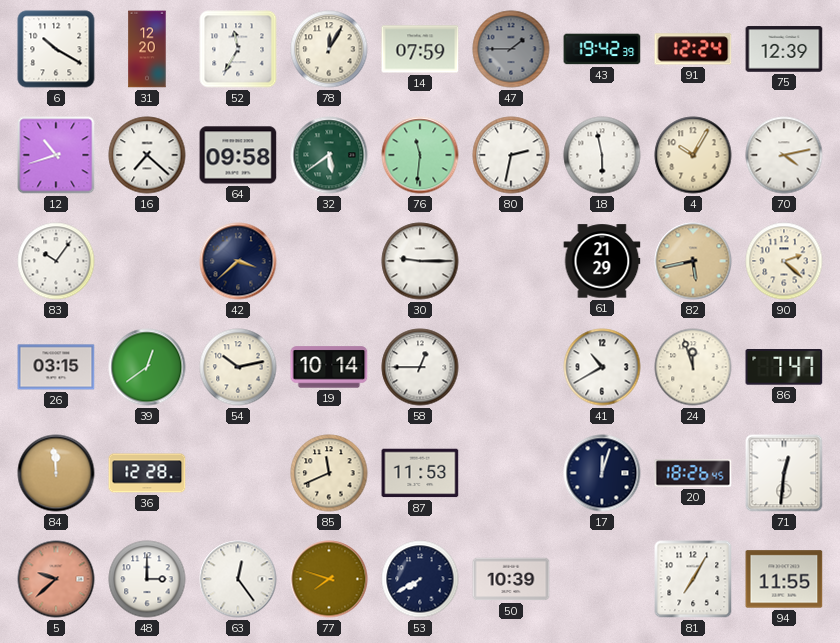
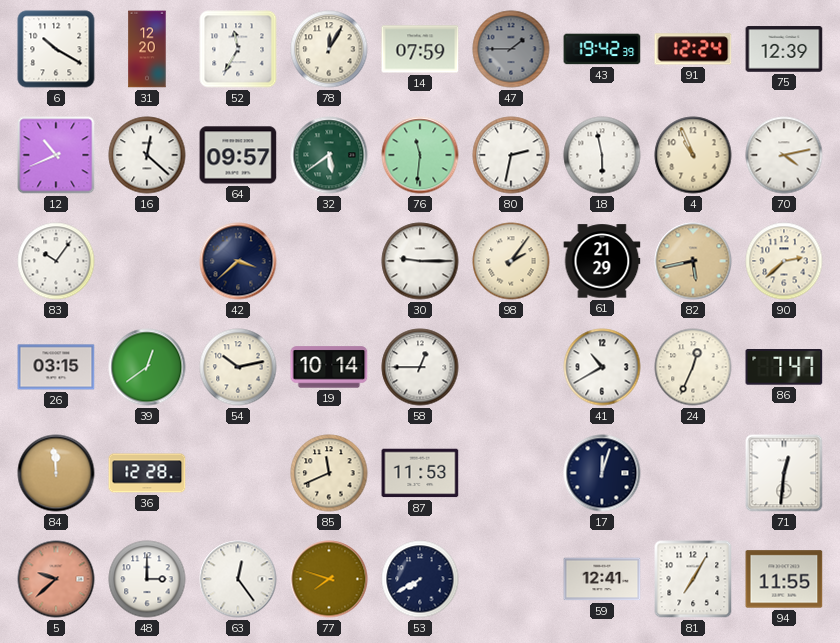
12: 10:42 -> 10:41 (56, 155)
16: 7:22 -> 12:22 (147, 155)
64: 09:58 -> 09:57 (238, 155)
4: 10:05 -> 10:56 (693, 155)
98: none -> 2:06 (511, 261)
90: 2:22 -> 2:38 (784, 261)
24: 11:57 -> 12:34 (693, 367)
20: 18:26 -> none (693, 473)
50: 10:39 -> none (511, 579)
59: none -> 12:41 (602, 579)
